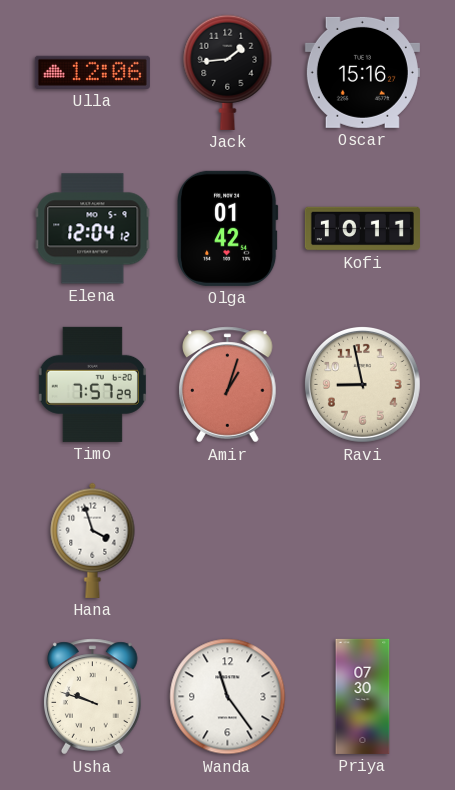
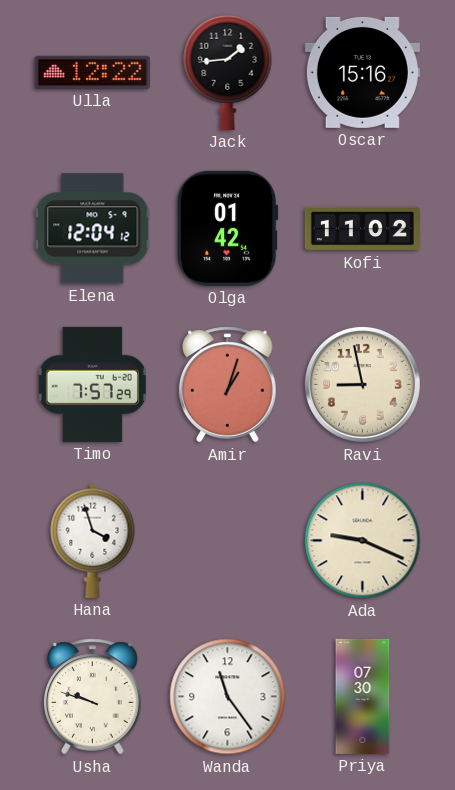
Ulla: 12:06 -> 12:22 (92, 72)
Kofi: 10:11 -> 11:02 (362, 229)
Ada: none -> 9:19 (363, 541)
